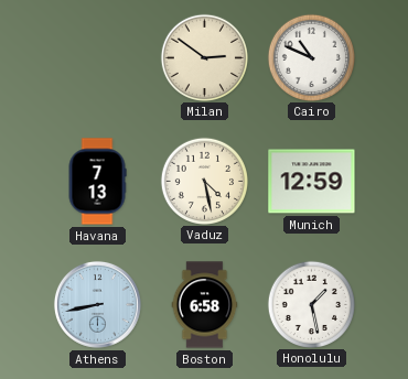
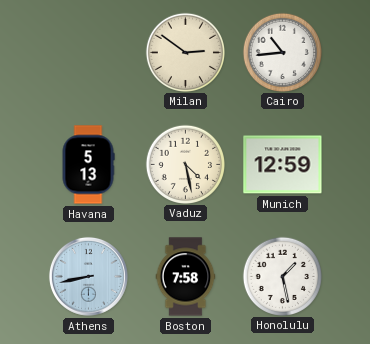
Cairo: 10:49 -> 10:44 (282, 52)
Havana: 7:13 -> 5:13 (88, 165)
Boston: 6:58 -> 7:58 (186, 277)
